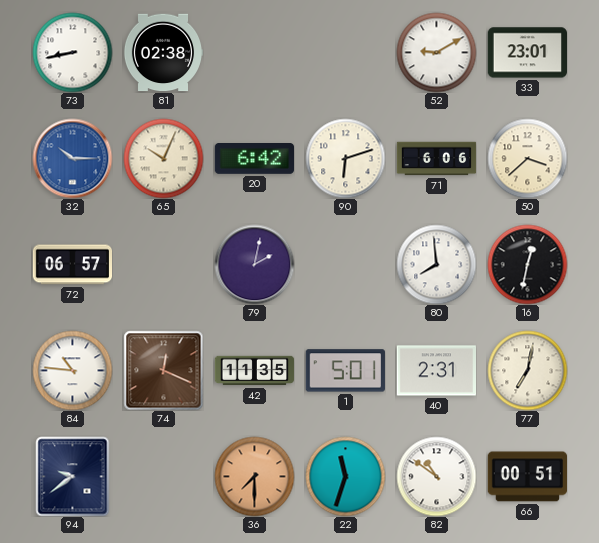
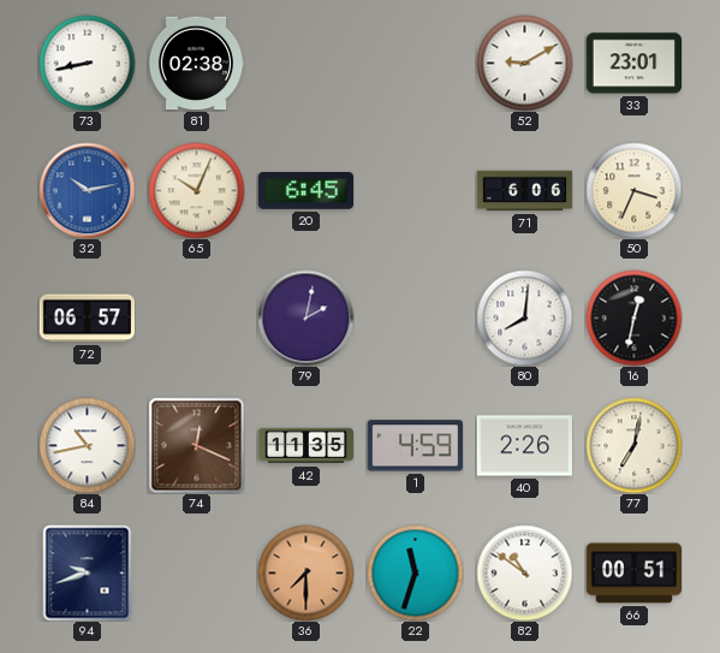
32: 10:15 -> 10:13 (87, 190)
20: 6:42 -> 6:45 (305, 191)
90: 6:12 -> none (345, 158)
50: 3:38 -> 3:34 (633, 190)
80: 7:59 -> 8:01 (524, 317)
84: 10:46 -> 10:43 (87, 445)
1: 5:01 -> 4:59 (415, 446)
40: 2:31 -> 2:26 (524, 446)
94: 9:39 -> 9:42 (88, 572)
